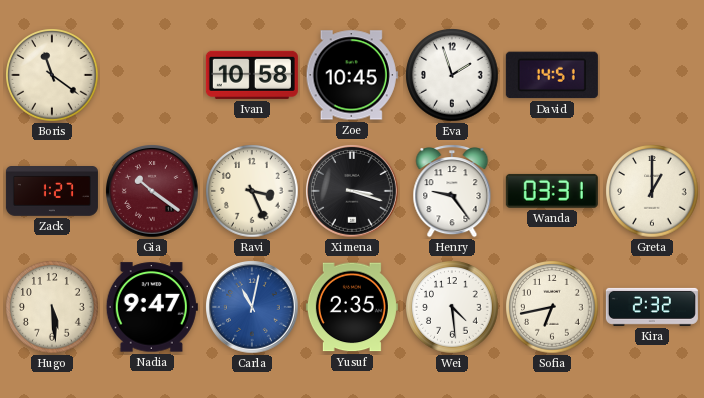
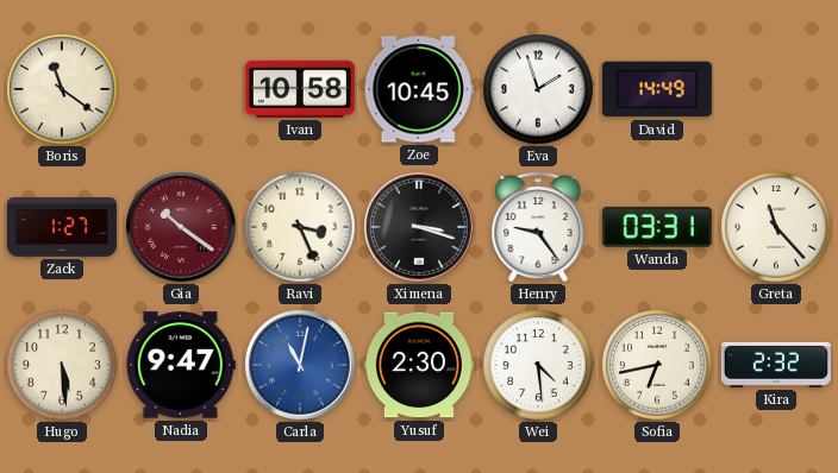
David: 14:51 -> 14:49 (657, 89)
Greta: 1:00 -> 11:23 (776, 227)
Yusuf: 2:35 -> 2:30 (419, 365)
